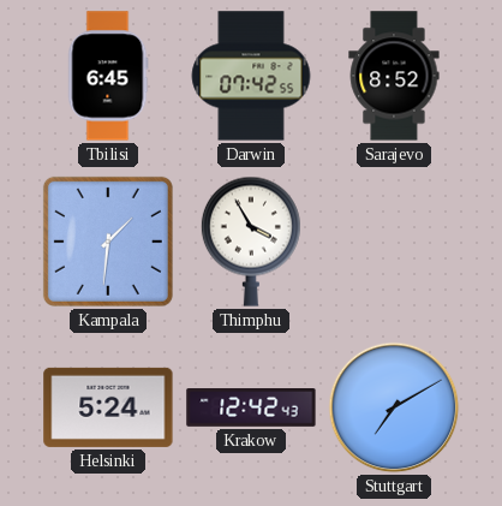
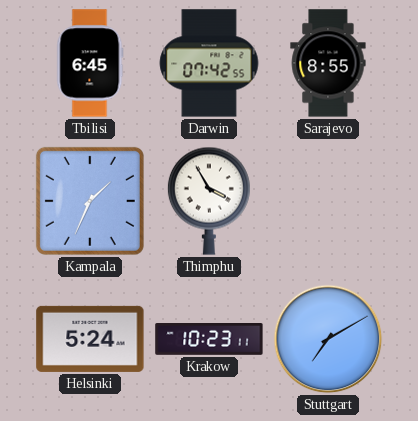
Sarajevo: 8:52 -> 8:55 (328, 63)
Kampala: 1:31 -> 1:34 (90, 201)
Krakow: 12:42 -> 10:23 (209, 340)
